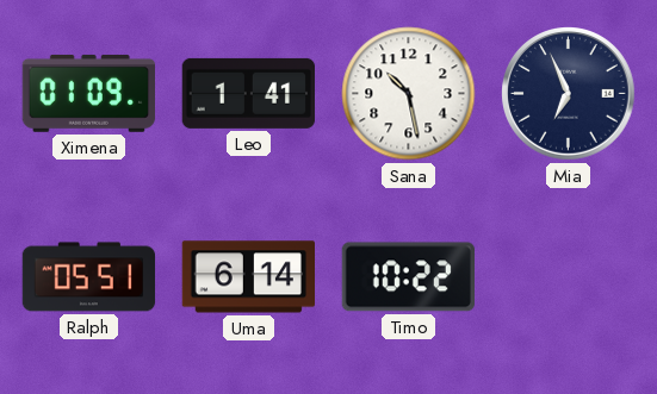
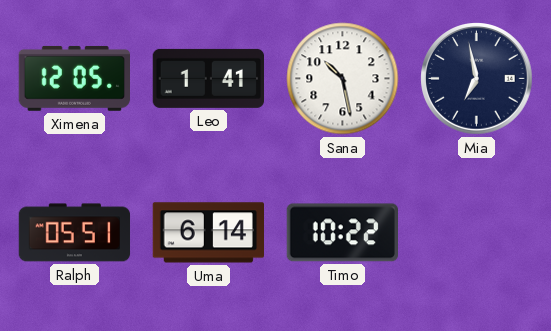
Ximena: 01:09 -> 12:05 (74, 78)
Mia: 6:56 -> 6:58 (477, 79)
